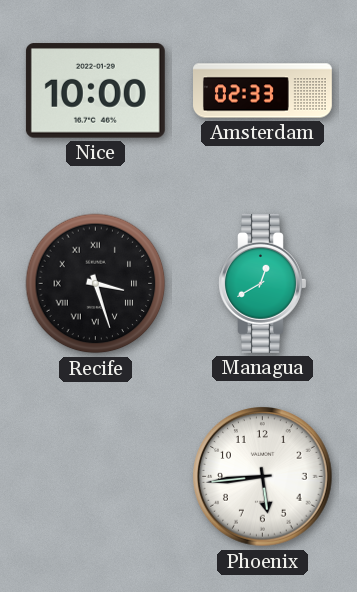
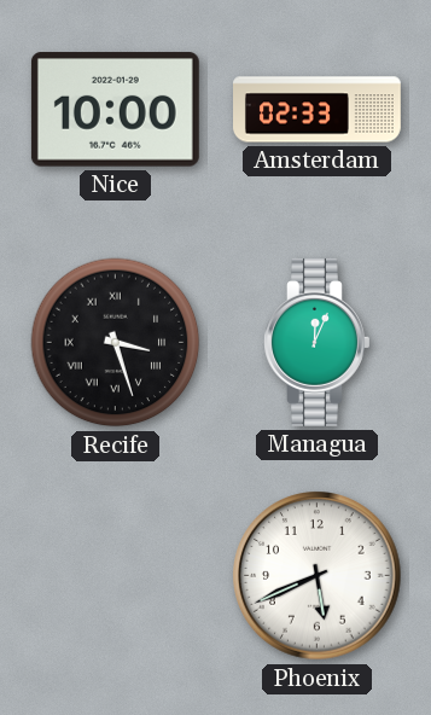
Managua: 12:40 -> 12:04 (318, 342)
Phoenix: 5:44 -> 5:41 (318, 576)
